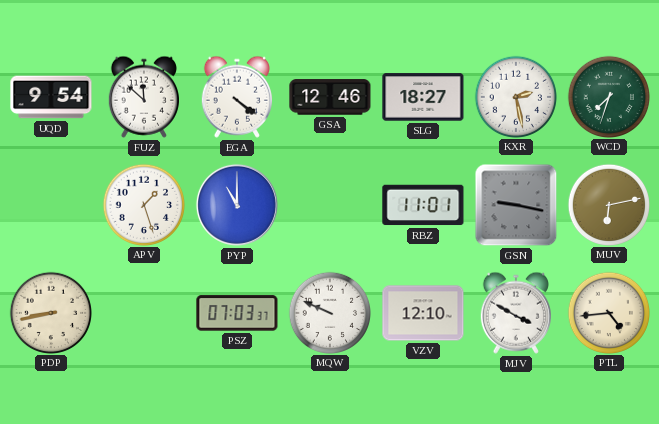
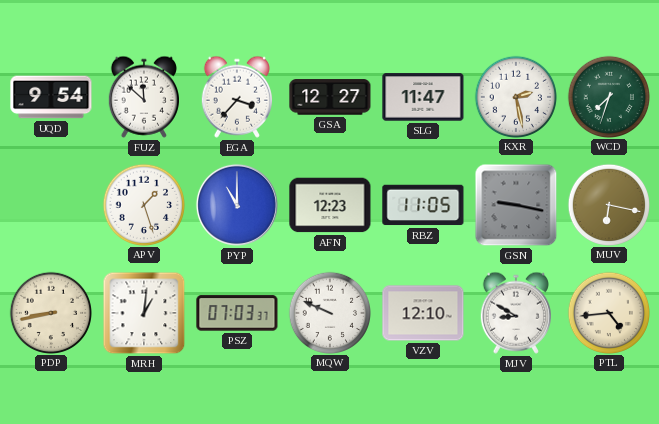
EGA: 4:21 -> 3:37 (237, 97)
GSA: 12:46 -> 12:27 (330, 97)
SLG: 18:27 -> 11:47 (423, 97)
AFN: none -> 12:23 (330, 205)
RBZ: 11:01 -> 11:05 (423, 205)
MUV: 6:13 -> 6:17 (608, 204)
MRH: none -> 1:01 (144, 313)
MJV: 3:50 -> 8:50 (516, 313)
